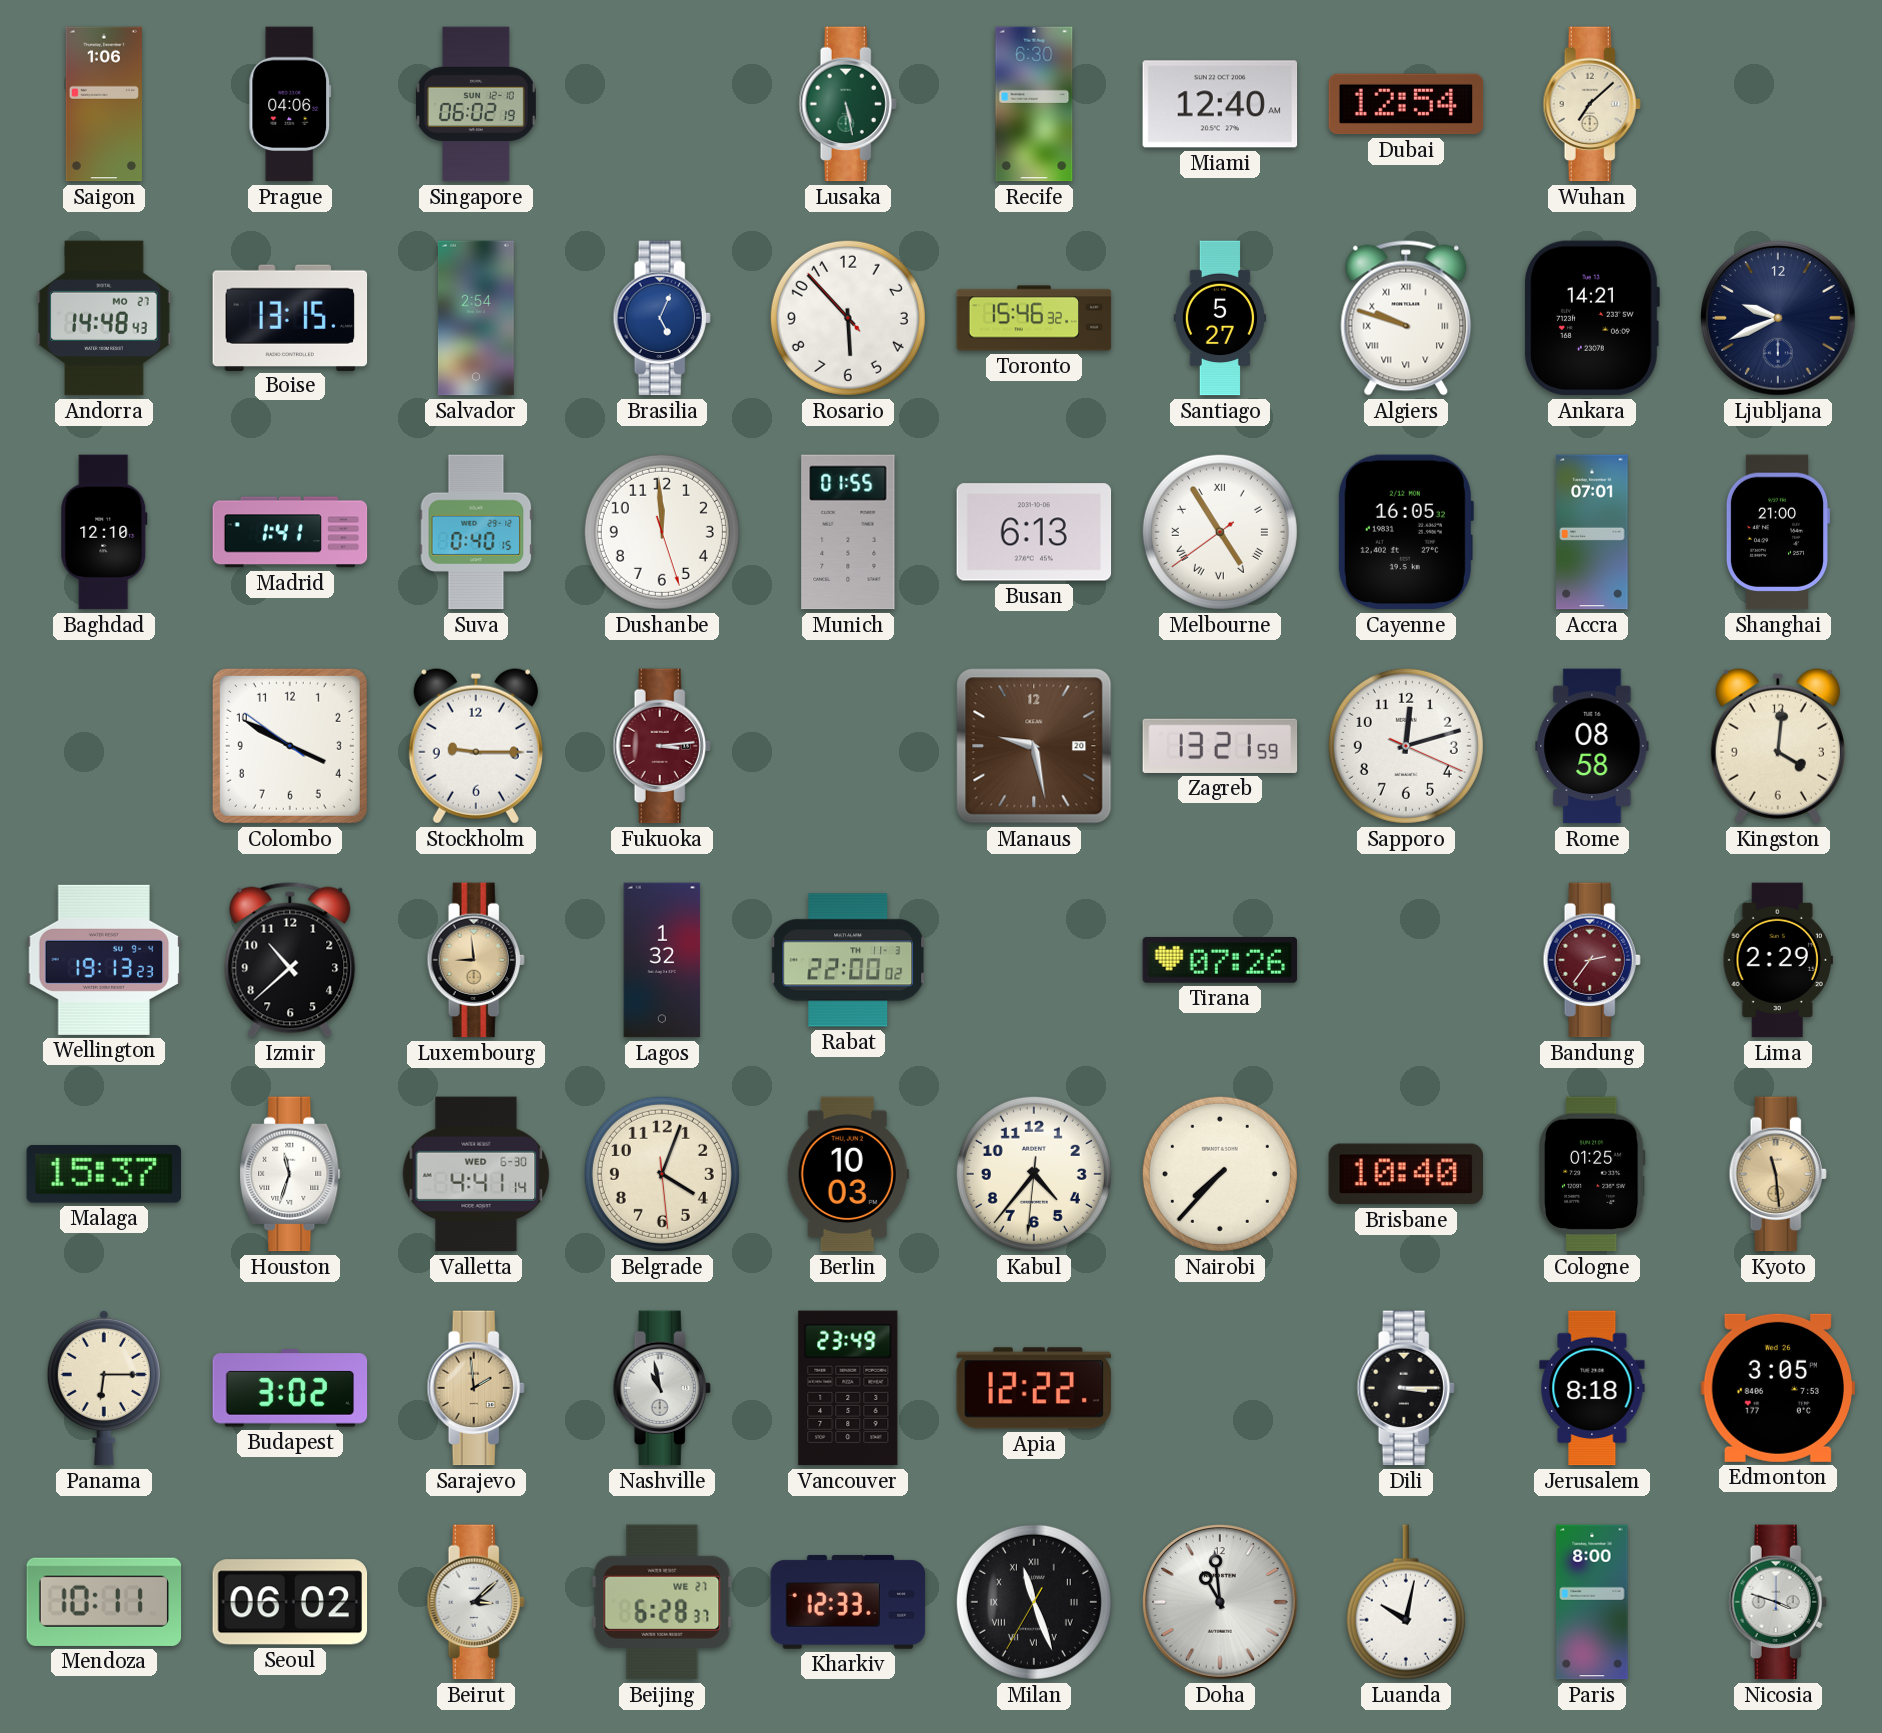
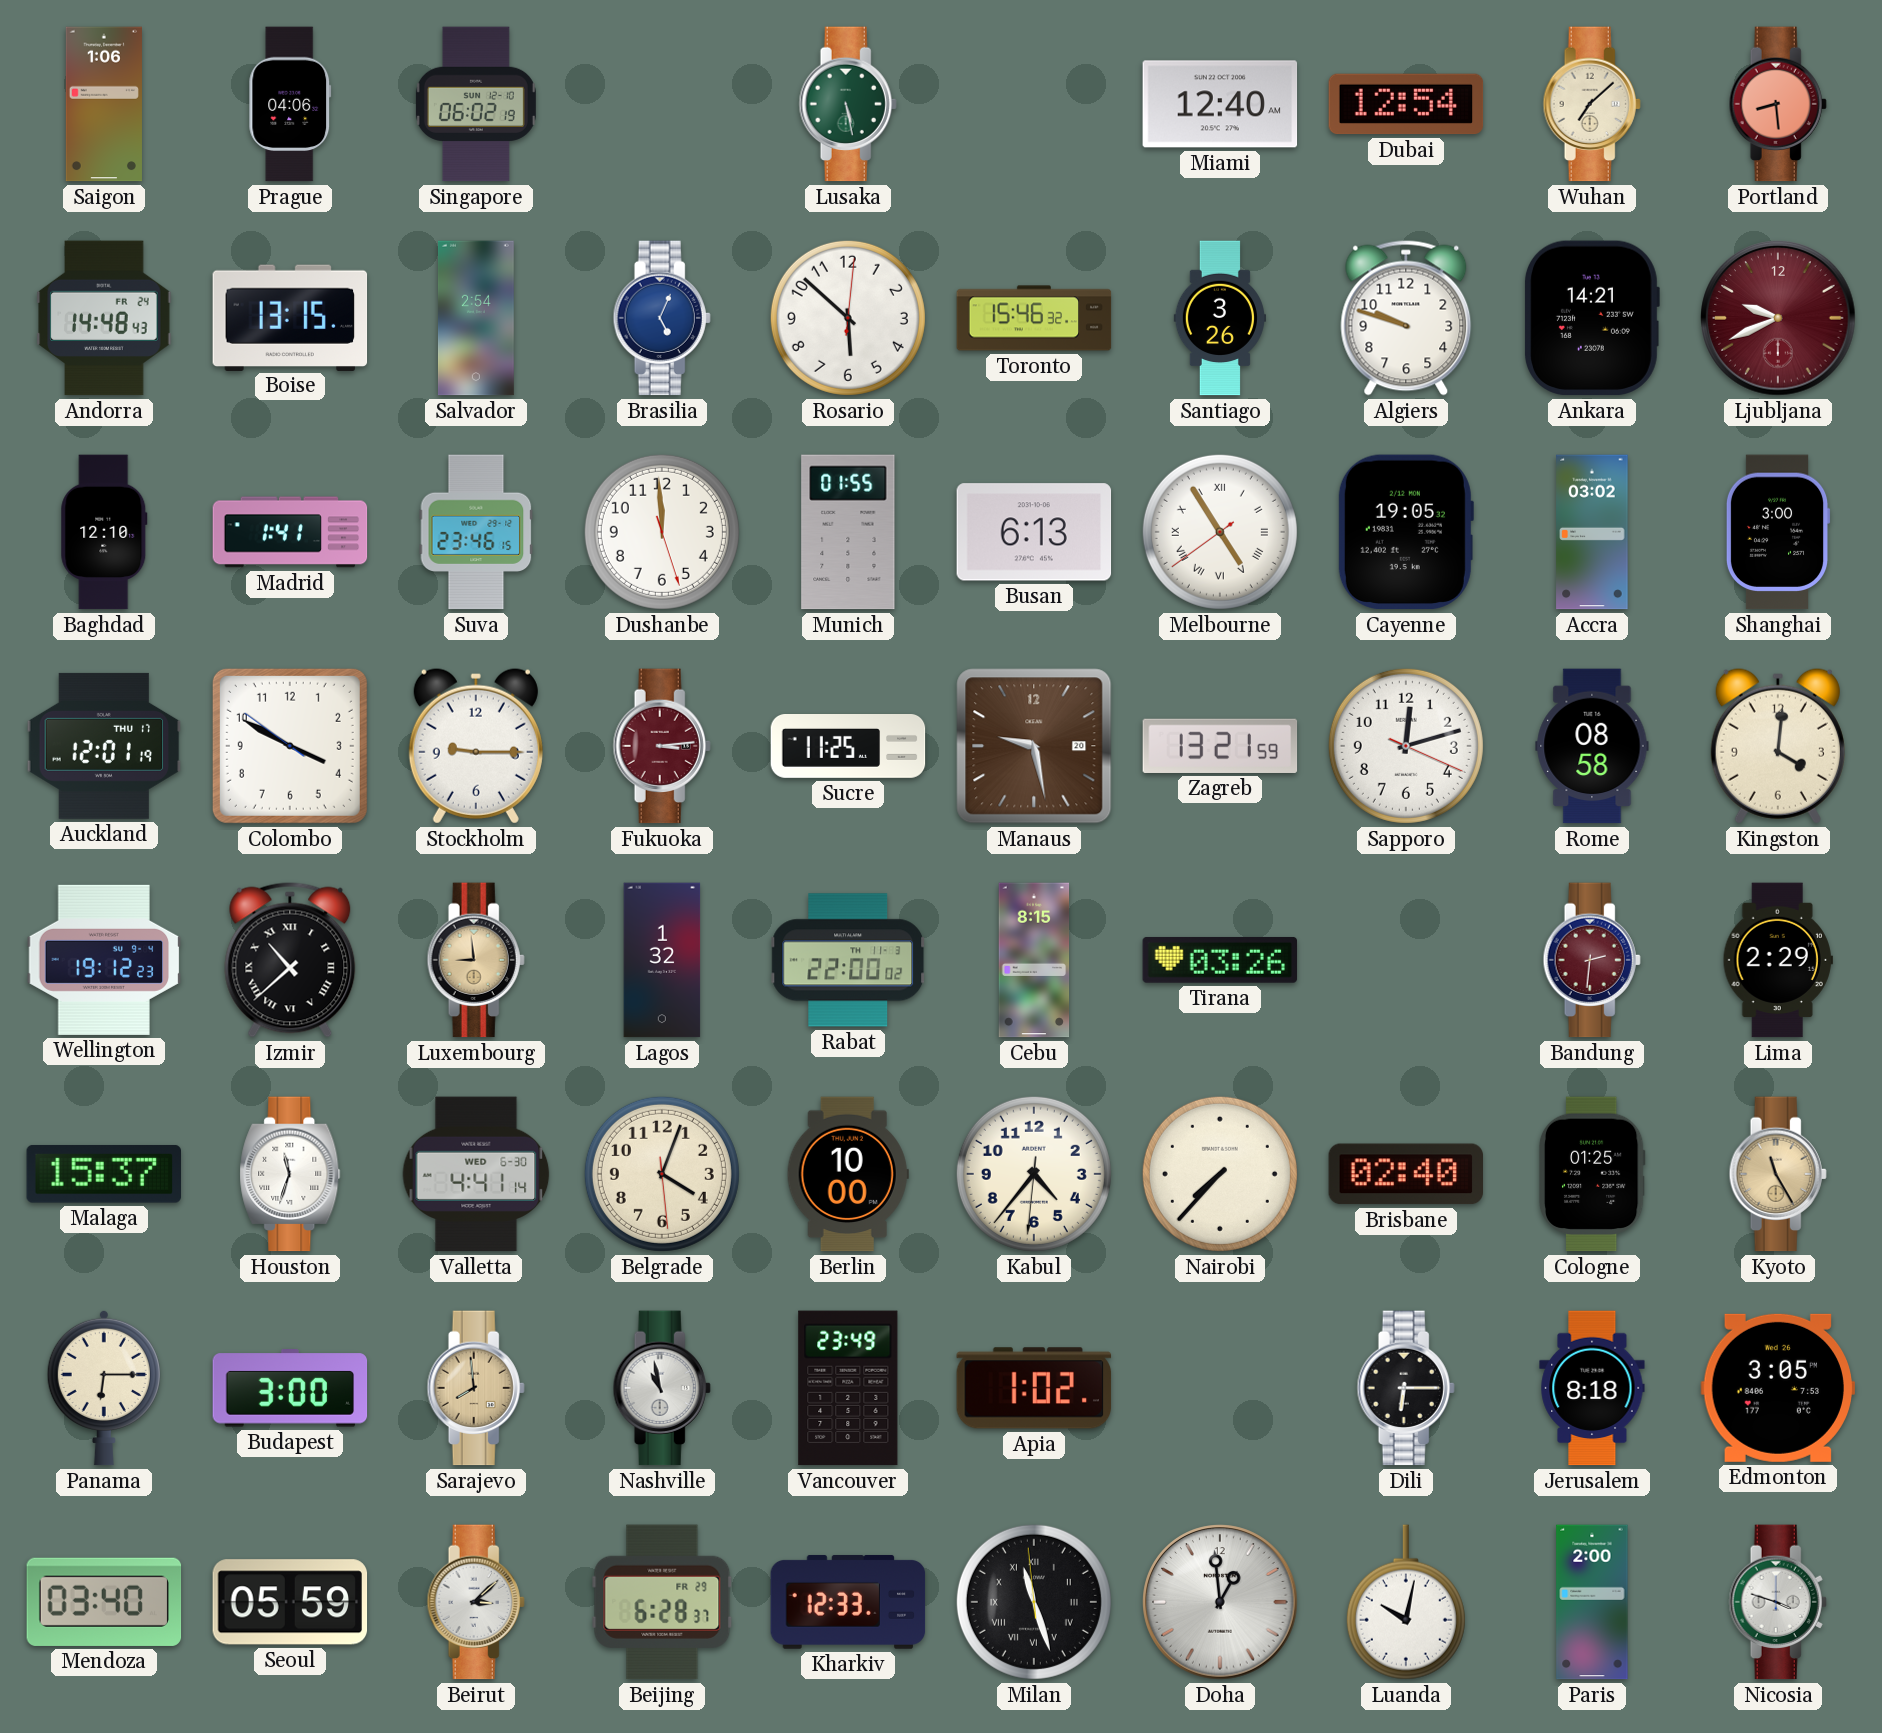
Recife: 6:30 -> none (1034, 104)
Portland: none -> 8:29 (1778, 104)
Andorra date: MO 27 -> FR 24 (104, 318)
Rosario: 5:52:53 -> 5:52:01 (848, 318)
Santiago: 5:27 -> 3:26 (1220, 318)
Algiers numerals: Roman -> Arabic (1406, 318)
Ljubljana dial: navy -> burgundy (1778, 318)
Suva: 0:40 -> 23:46 (476, 532)
Cayenne: 16:05 -> 19:05 (1405, 532)
Accra: 07:01 -> 03:02 (1592, 532)
Shanghai: 21:00 -> 3:00 (1778, 532)
Auckland: none -> 12:01 (104, 746)
Sucre: none -> 11:25 (848, 747)
Wellington: 19:13 -> 19:12 (104, 960)
Izmir numerals: Arabic -> Roman (290, 960)
Cebu: none -> 8:15 (1034, 960)
Tirana: 07:26 -> 03:26 (1220, 960)
Bandung: 2:36 -> 2:31 (1592, 960)
Berlin: 10:03 -> 10:00 (848, 1174)
Brisbane: 10:40 -> 02:40 (1406, 1174)
Kyoto: 11:29 -> 11:25 (1778, 1174)
Budapest: 3:02 -> 3:00 (290, 1388)
Sarajevo: 1:59 -> 7:59 (476, 1388)
Apia: 12:22 -> 1:02 (1034, 1388)
Dili: 3:15 -> 6:15 (1406, 1388)
Mendoza: 10:11 -> 03:40 (104, 1602)
Seoul: 06:02 -> 05:59 (290, 1602)
Beijing date: WE 27 -> FR 29 (662, 1602)
Milan: 11:26:35 -> 11:26:59 (1034, 1602)
Doha: 10:59 -> 12:59 (1220, 1602)
Paris: 8:00 -> 2:00 (1592, 1602)
